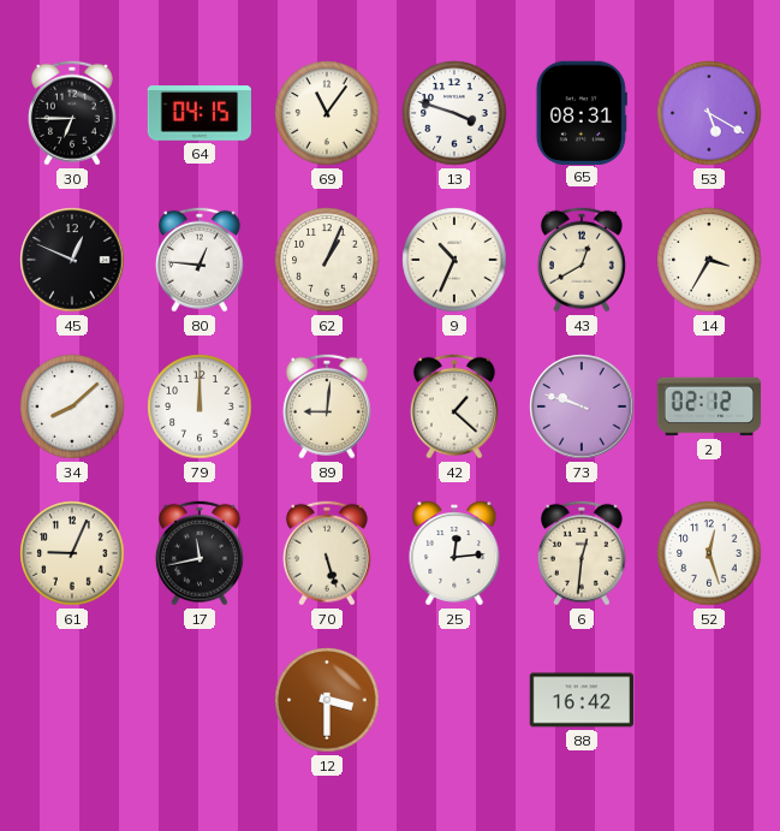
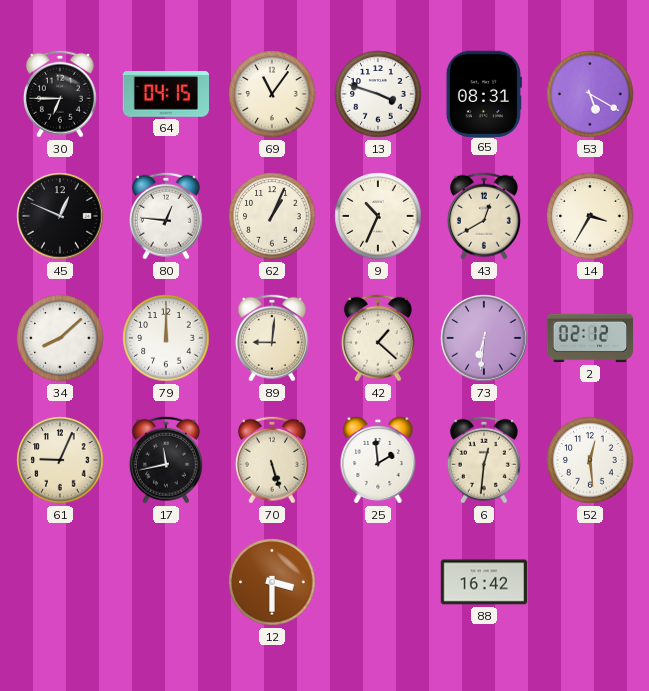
73: 9:48 -> 6:31 (484, 338)
25: 12:14 -> 1:59 (378, 461)
52: 12:27 -> 12:29 (590, 460)
